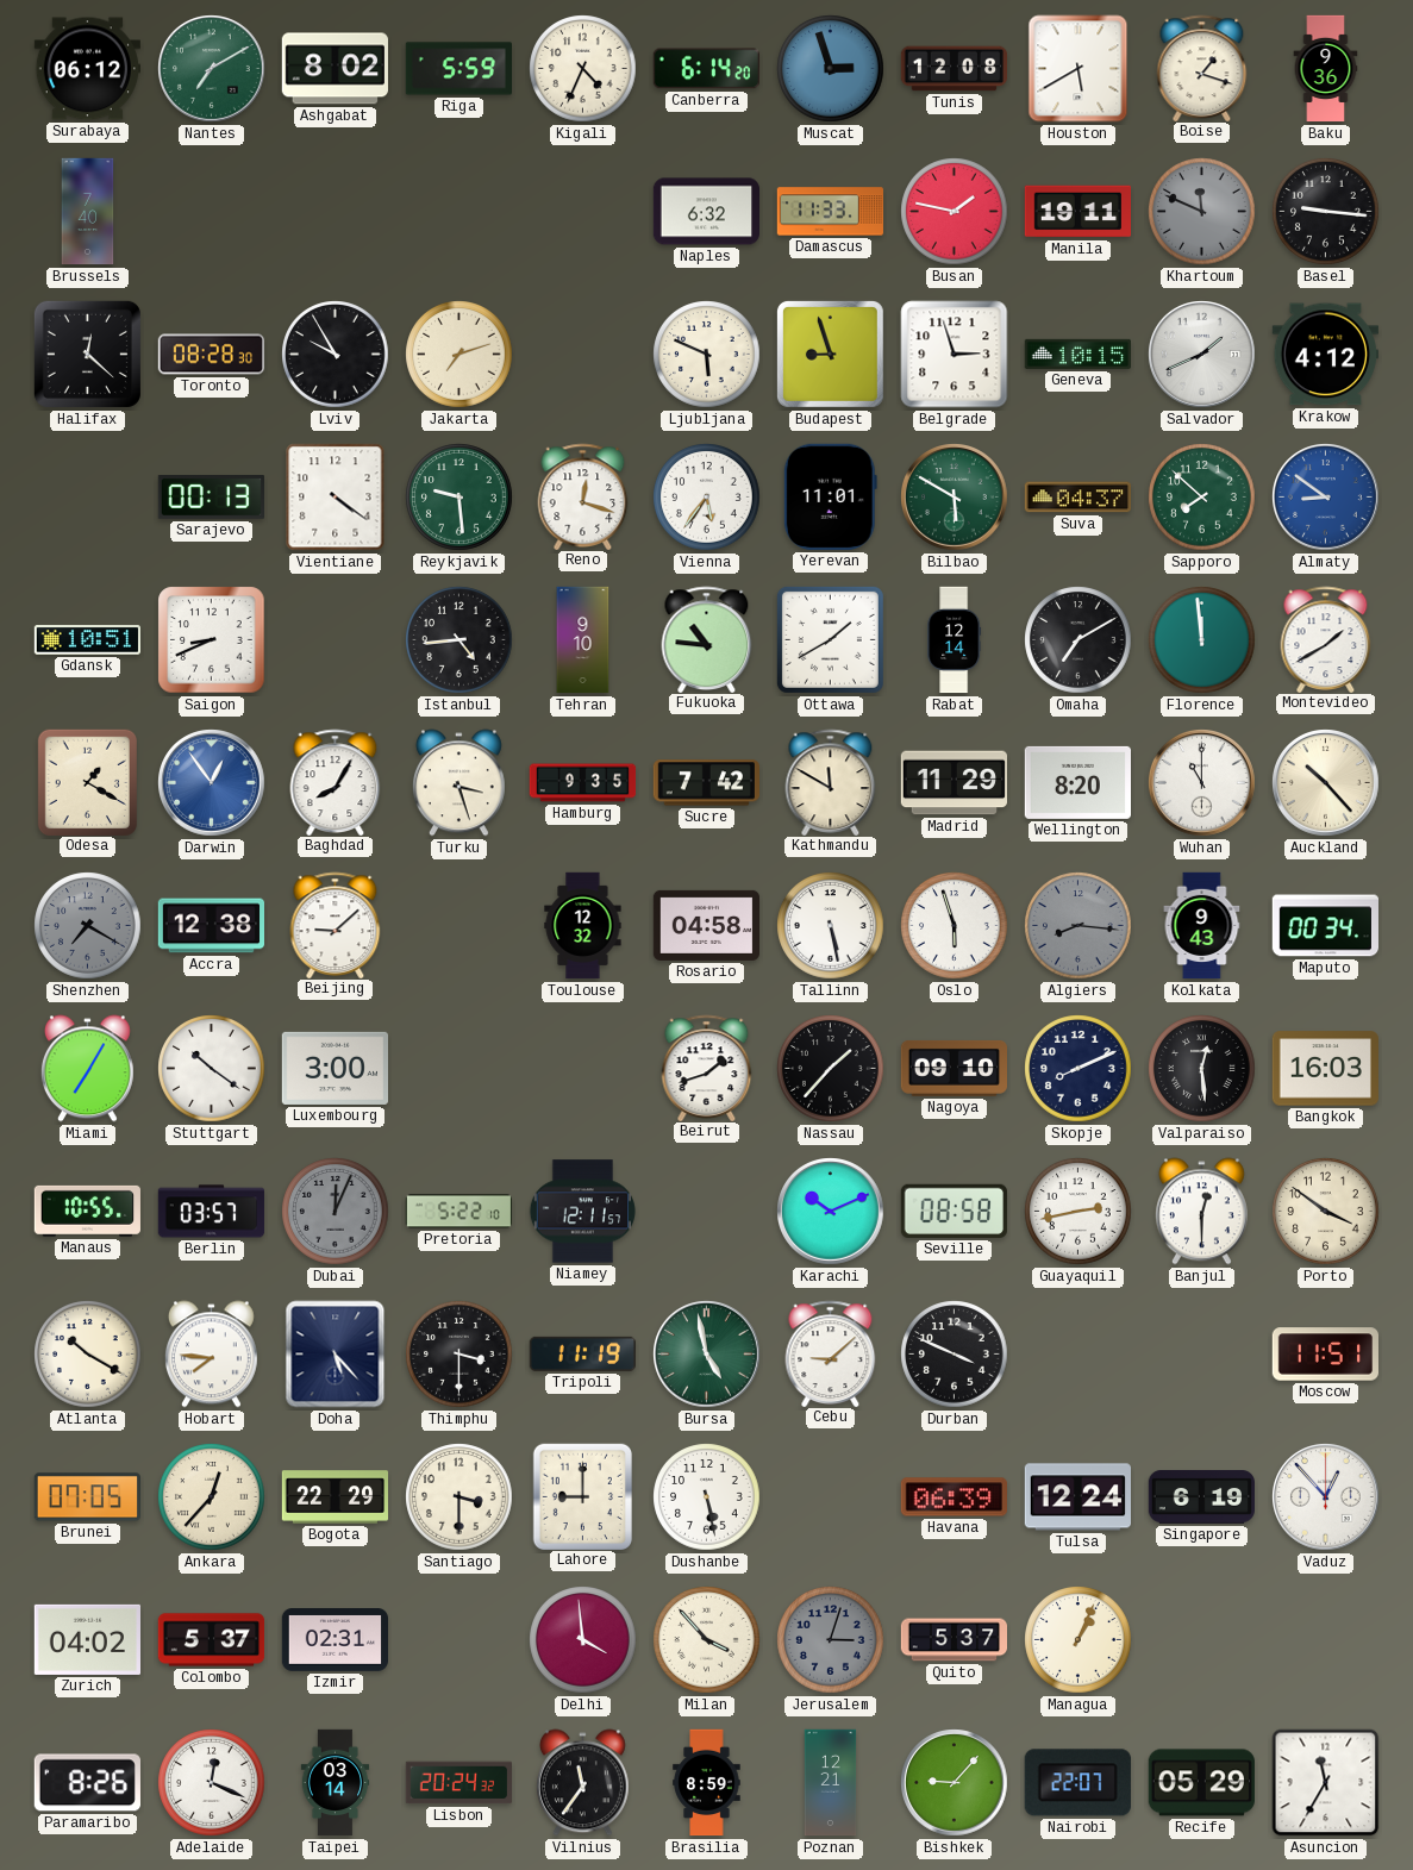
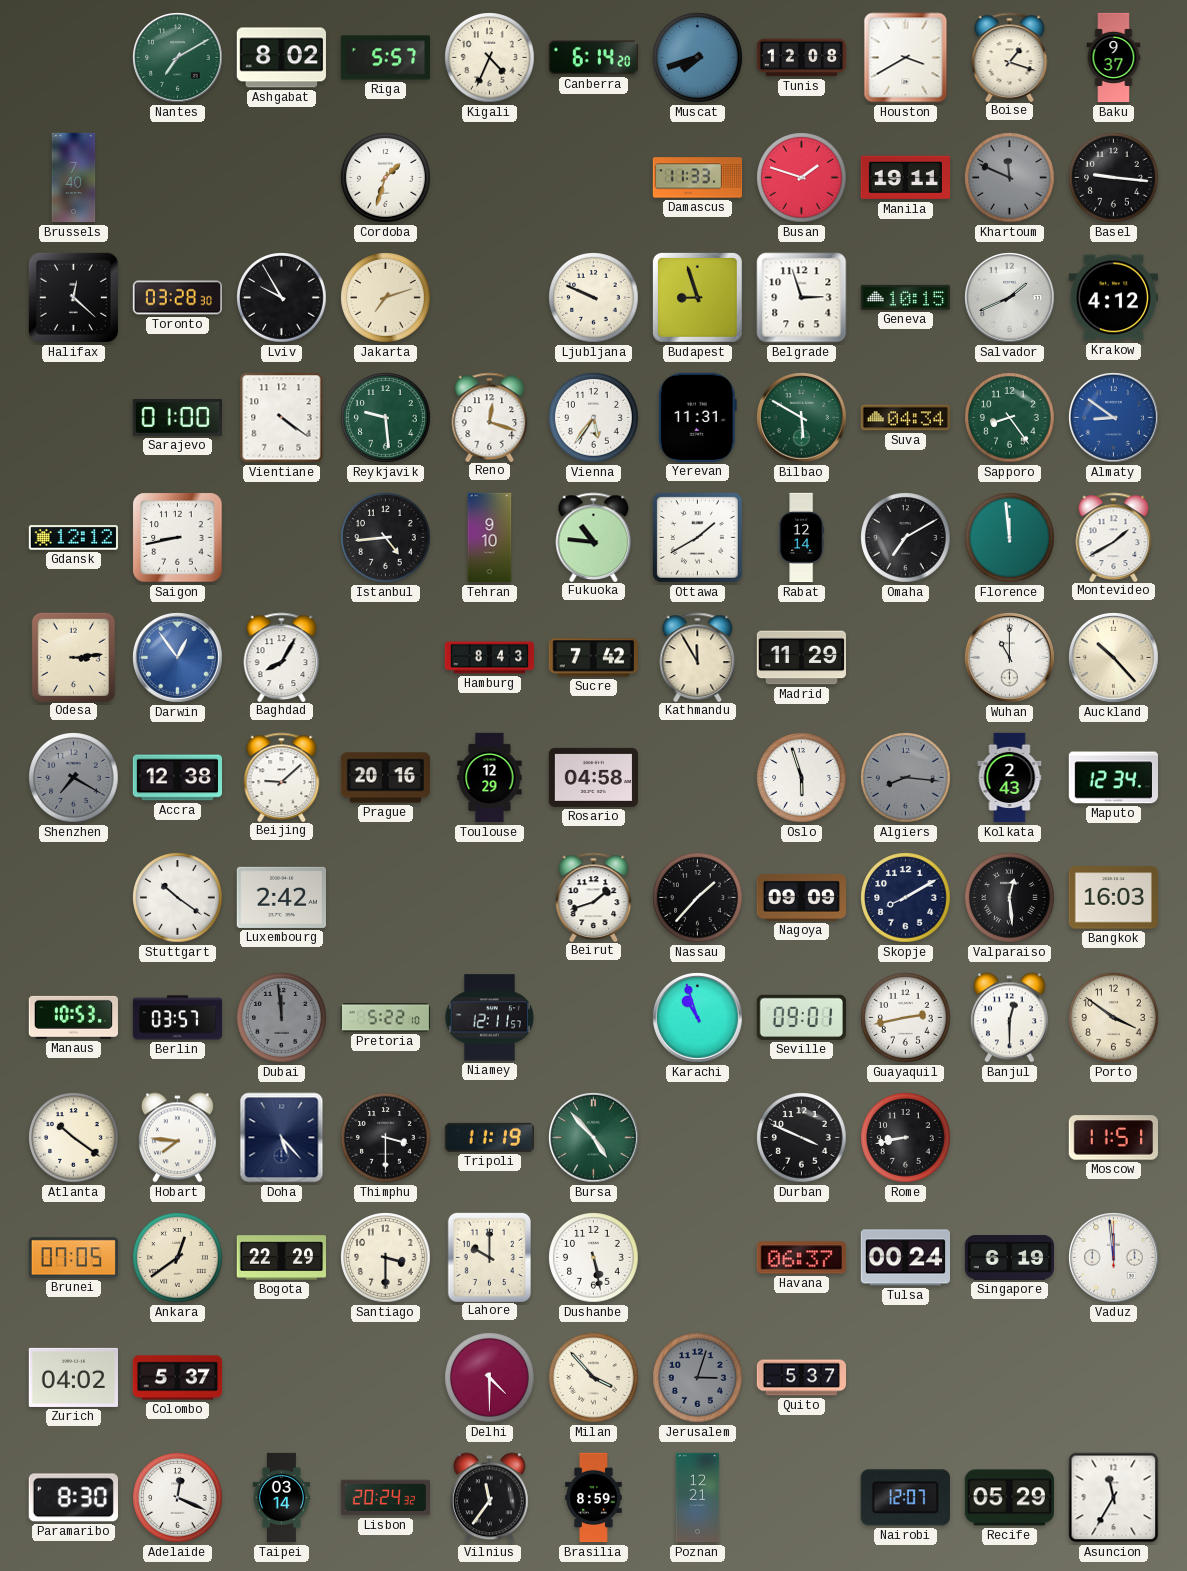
Surabaya: 06:12 -> none (87, 69)
Riga: 5:59 -> 5:57 (385, 58)
Muscat: 2:57 -> 7:42 (698, 58)
Houston: 5:40 -> 3:40 (906, 58)
Baku: 9:36 -> 9:37 (1114, 58)
Cordoba: none -> 1:33 (386, 178)
Naples: 6:32 -> none (706, 212)
Busan: 1:47 -> 1:48 (802, 178)
Toronto: 08:28 -> 03:28 (177, 298)
Ljubljana: 5:49 -> 9:49 (594, 298)
Sarajevo: 00:13 -> 01:00 (177, 418)
Yerevan: 11:01 -> 11:31 (697, 417)
Suva: 04:37 -> 04:34 (905, 418)
Sapporo: 7:52 -> 8:24 (1010, 418)
Gdansk: 10:51 -> 12:12 (73, 538)
Saigon: 8:41 -> 8:43 (178, 538)
Odesa: 1:20 -> 3:14 (73, 657)
Turku: 3:27 -> none (458, 783)
Hamburg: 9:35 -> 8:43 (490, 658)
Kathmandu: 11:50 -> 11:55 (698, 657)
Wellington: 8:20 -> none (1077, 782)
Prague: none -> 20:16 (385, 778)
Toulouse: 12:32 -> 12:29 (490, 778)
Tallinn: 5:28 -> none (831, 926)
Kolkata: 9:43 -> 2:43 (1010, 778)
Maputo: 00:34 -> 12:34 (1113, 778)
Miami: 7:05 -> none (87, 1069)
Luxembourg: 3:00 -> 2:42 (281, 897)
Nagoya: 09:10 -> 09:09 (801, 897)
Skopje: 8:11 -> 8:10 (906, 898)
Manaus: 10:55 -> 10:53 (73, 1017)
Dubai: 12:04 -> 11:59 (282, 1018)
Karachi: 10:11 -> 10:57 (698, 1018)
Seville: 08:58 -> 09:01 (801, 1017)
Atlanta: 10:20 -> 10:21 (74, 1138)
Bursa: 4:58 -> 4:53 (594, 1138)
Cebu: 9:08 -> none (831, 1353)
Rome: none -> 8:43 (906, 1138)
Ankara: 12:37 -> 12:39 (178, 1258)
Lahore: 9:00 -> 10:00 (489, 1257)
Havana: 06:39 -> 06:37 (801, 1258)
Tulsa: 12:24 -> 00:24 (905, 1258)
Vaduz: 12:53 -> 11:59 (1114, 1258)
Izmir: 02:31 -> none (335, 1640)
Delhi: 3:59 -> 4:30 (490, 1378)
Managua: 1:04 -> none (1078, 1640)
Paramaribo: 8:26 -> 8:30 (73, 1498)
Bishkek: 9:07 -> none (955, 1783)
Nairobi: 22:07 -> 12:07 (905, 1498)
